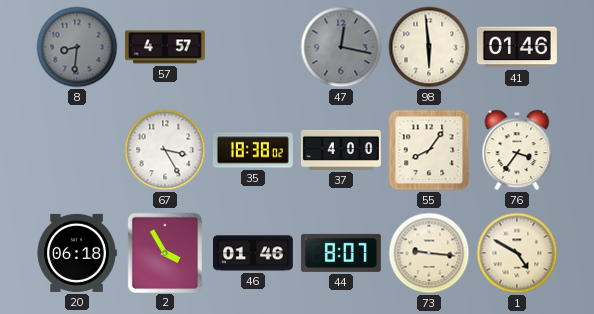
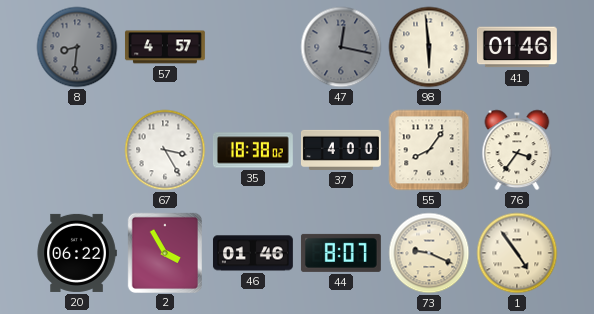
20: 06:18 -> 06:22 (77, 253)
73: 9:16 -> 9:19 (429, 253)
1: 4:50 -> 4:54 (517, 253)
